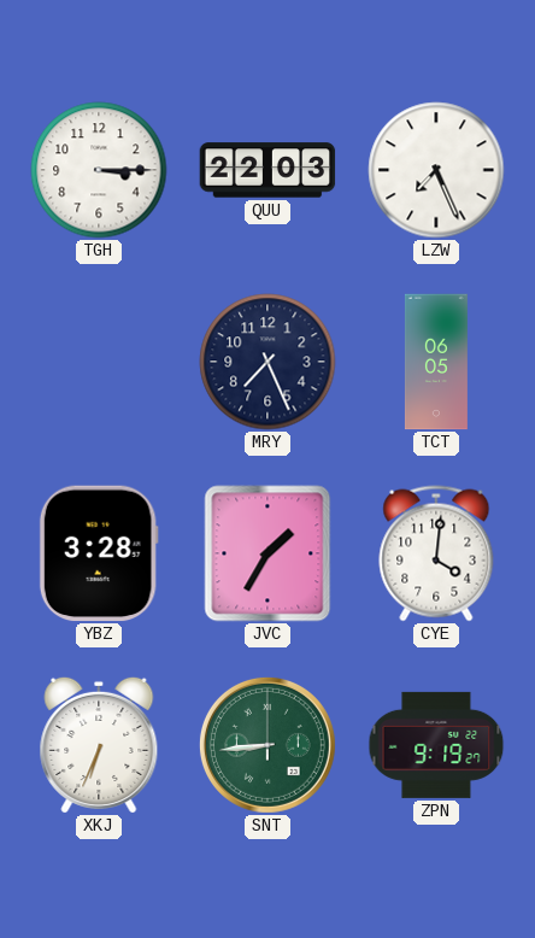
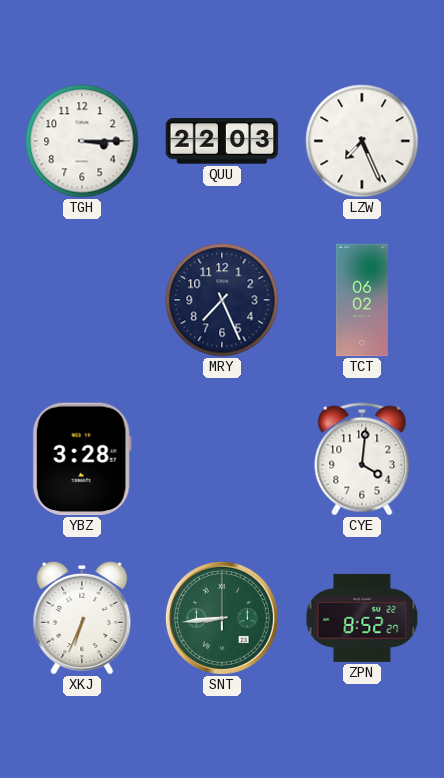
TCT: 06:05 -> 06:02 (362, 300)
JVC: 1:35 -> none (267, 553)
ZPN: 9:19 -> 8:52 (362, 618)
